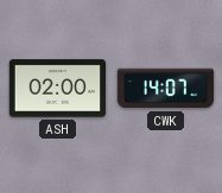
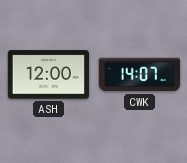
ASH: 02:00 -> 12:00 (48, 75)
